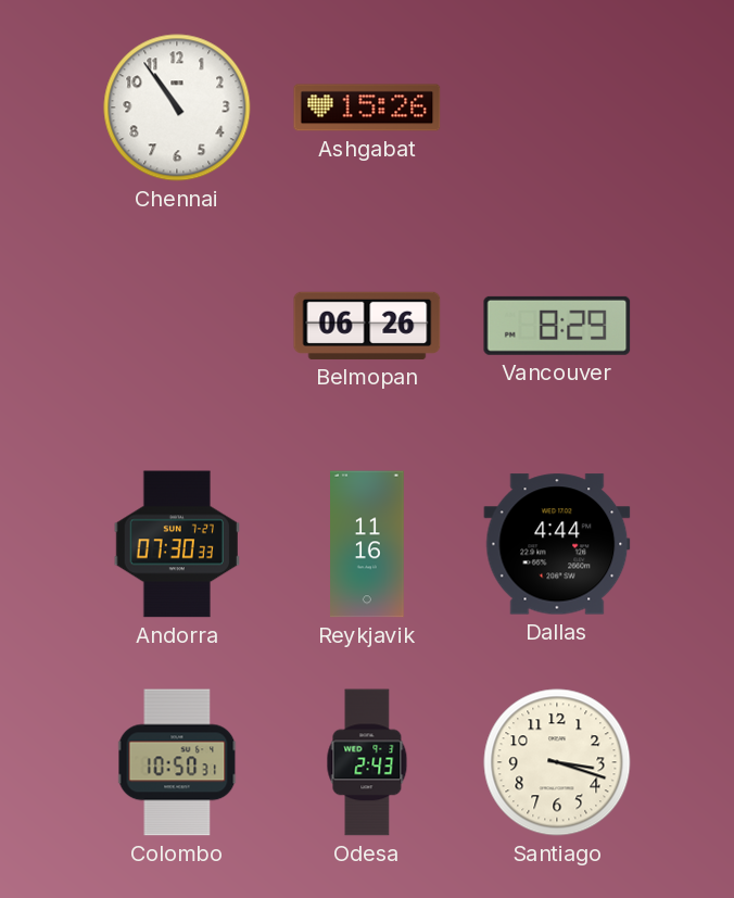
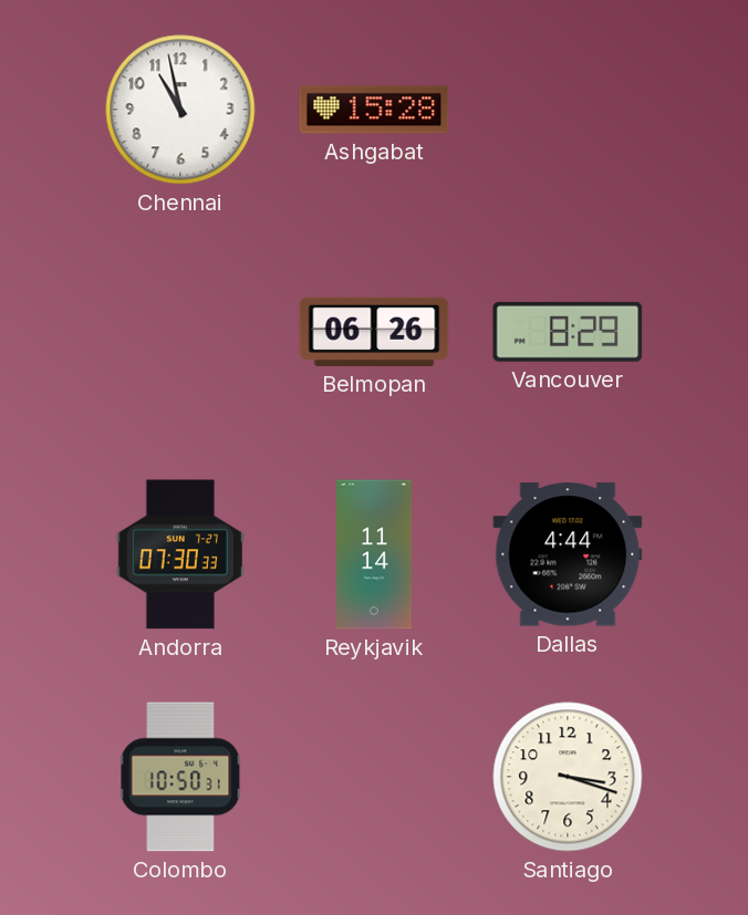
Chennai: 10:54 -> 10:58 (180, 110)
Ashgabat: 15:26 -> 15:28 (374, 110)
Reykjavik: 11:16 -> 11:14 (375, 554)
Odesa: 2:43 -> none (367, 762)
